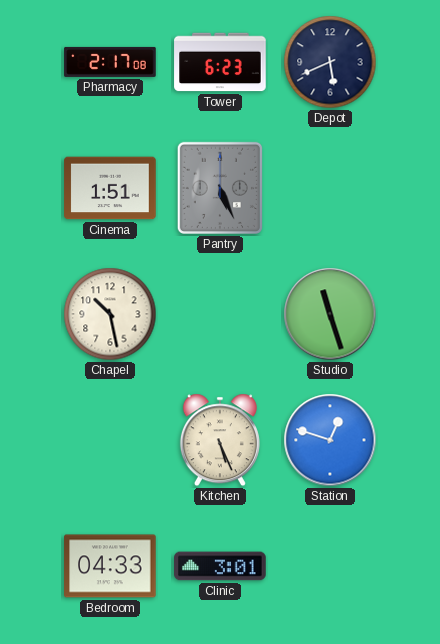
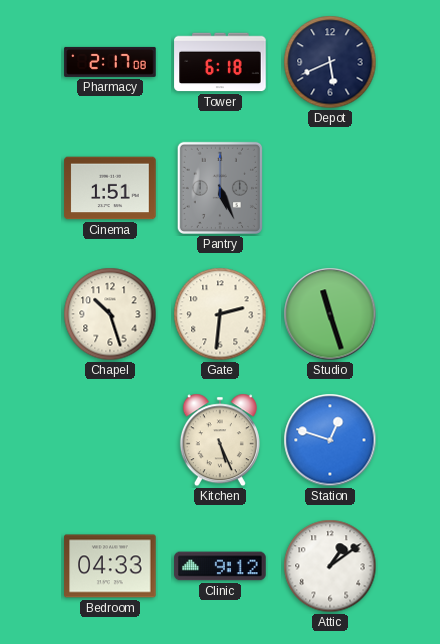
Tower: 6:23 -> 6:18 (220, 62)
Chapel: 10:28 -> 10:27 (110, 314)
Gate: none -> 2:31 (220, 314)
Clinic: 3:01 -> 9:12 (220, 566)
Attic: none -> 1:09 (330, 566)
